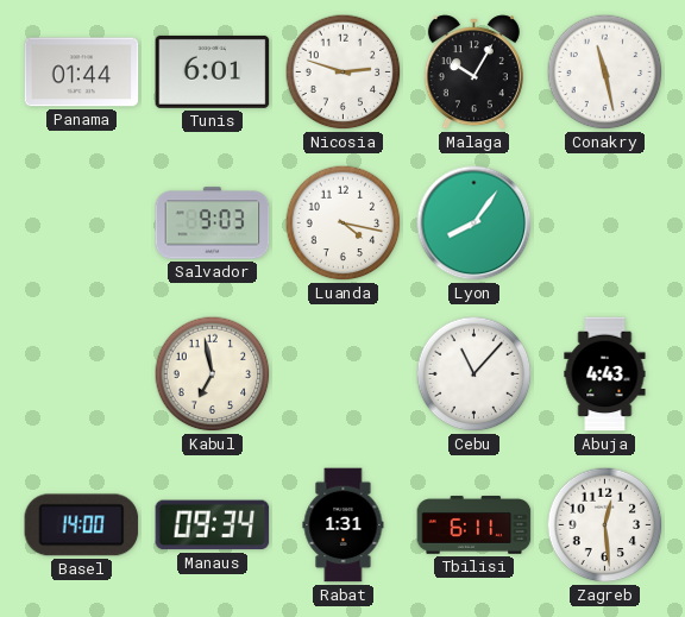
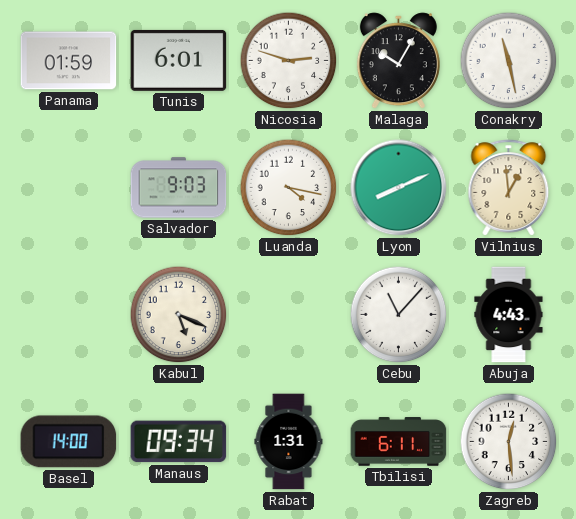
Panama: 01:44 -> 01:59 (69, 61)
Lyon: 8:06 -> 8:11 (399, 188)
Vilnius: none -> 12:59 (509, 188)
Kabul: 6:58 -> 5:19 (179, 315)
